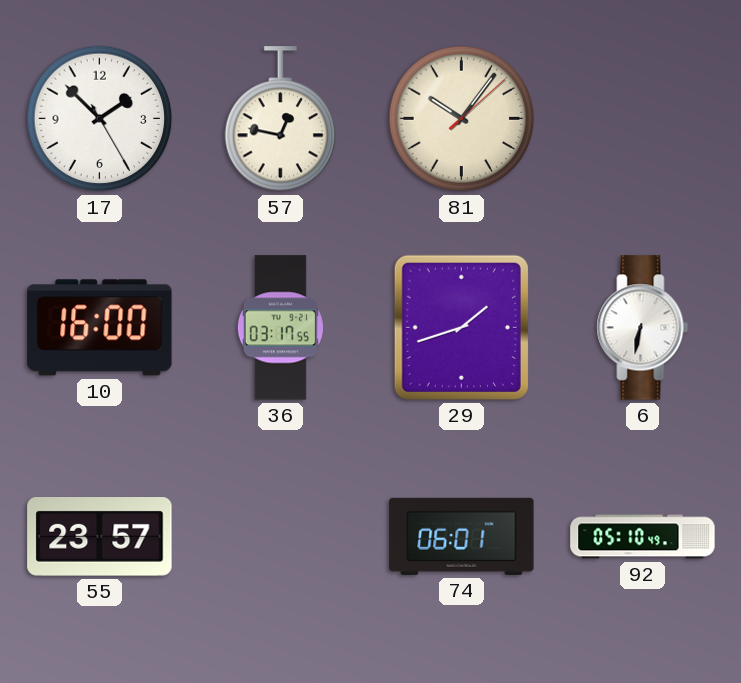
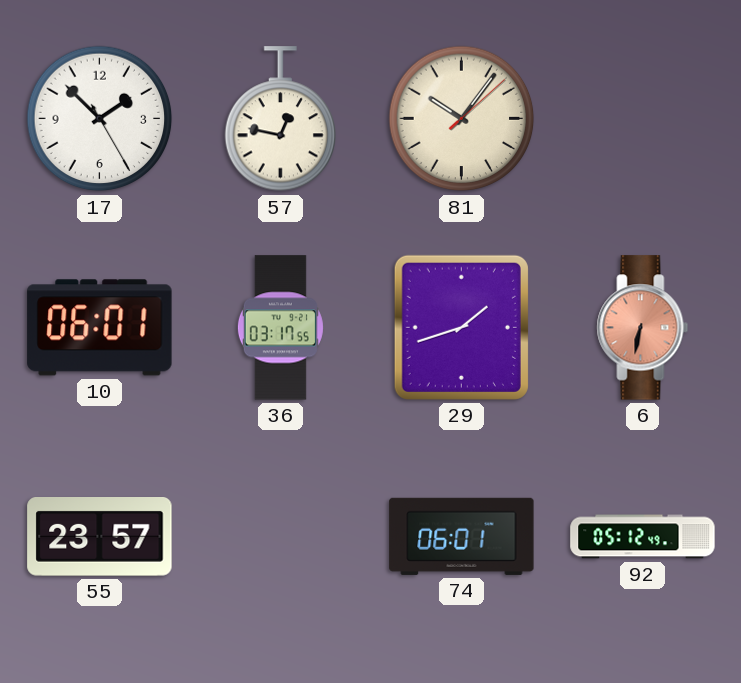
10: 16:00 -> 06:01 (100, 328)
6 dial: white -> salmon (643, 328)
92: 05:10 -> 05:12 (643, 537)
